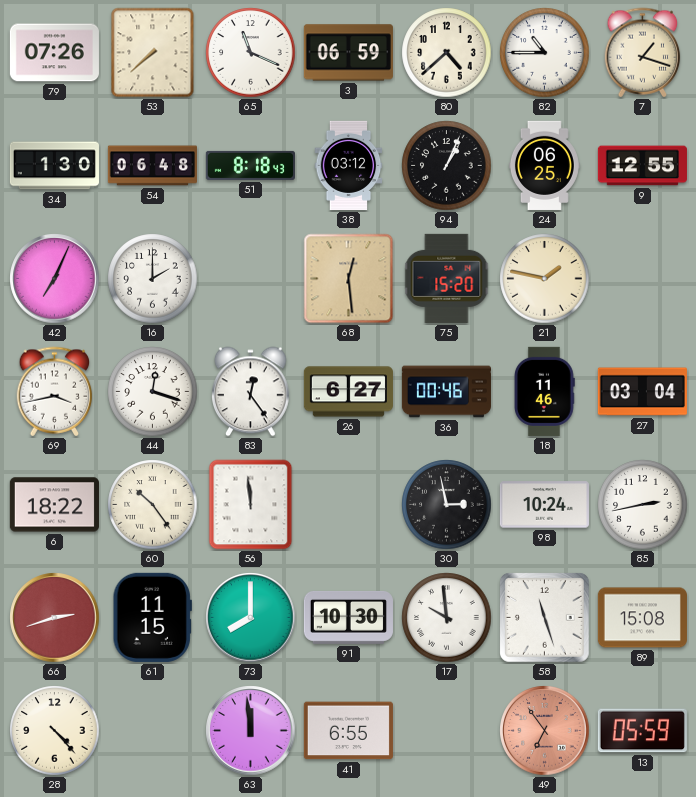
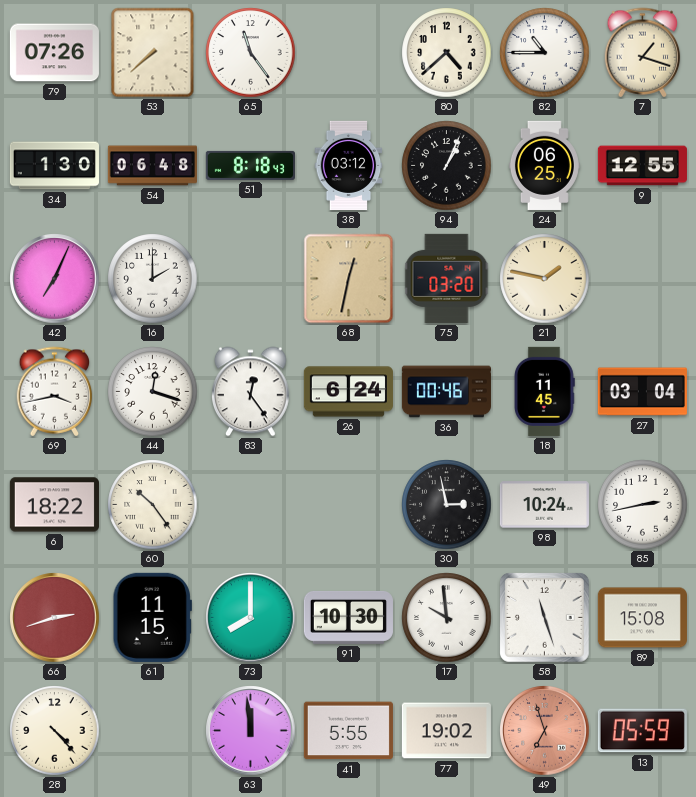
65: 11:19 -> 11:24 (251, 53)
3: 06:59 -> none (348, 53)
68: 12:29 -> 12:32 (349, 279)
75: 15:20 -> 03:20 (447, 278)
26: 6:27 -> 6:24 (348, 392)
18: 11:46 -> 11:45 (545, 391)
56: 11:59 -> none (251, 505)
41: 6:55 -> 5:55 (348, 731)
77: none -> 19:02 (446, 731)
49: 6:54 -> 6:57 (545, 731)
